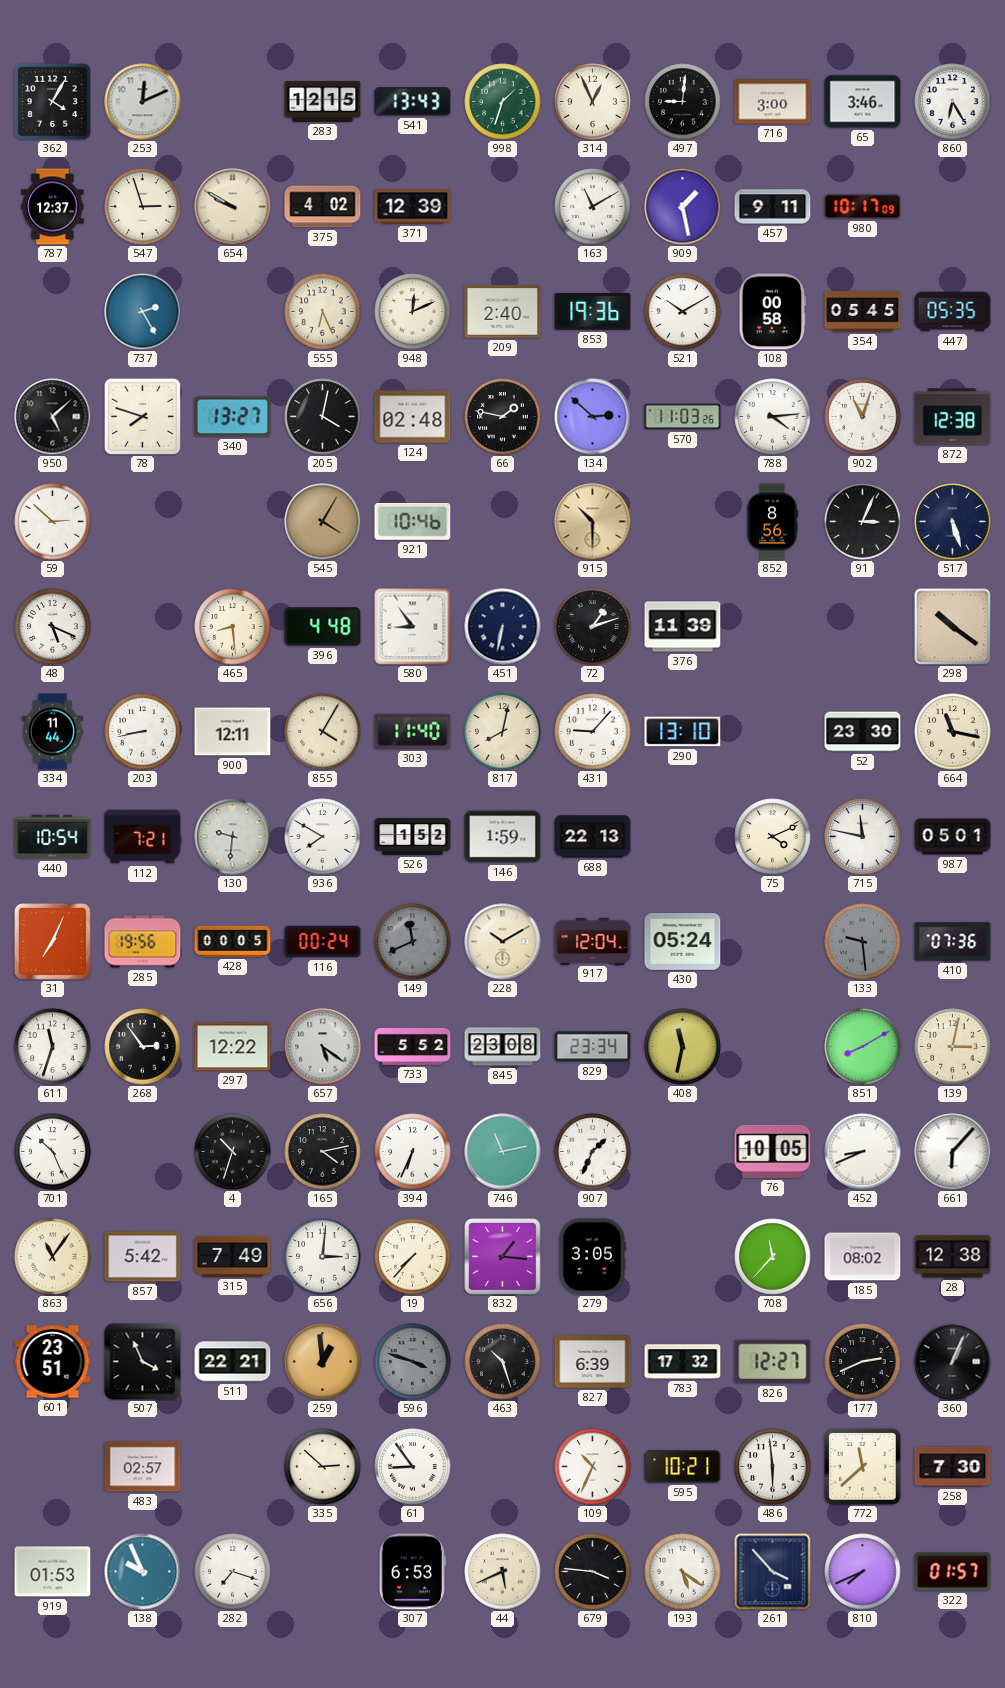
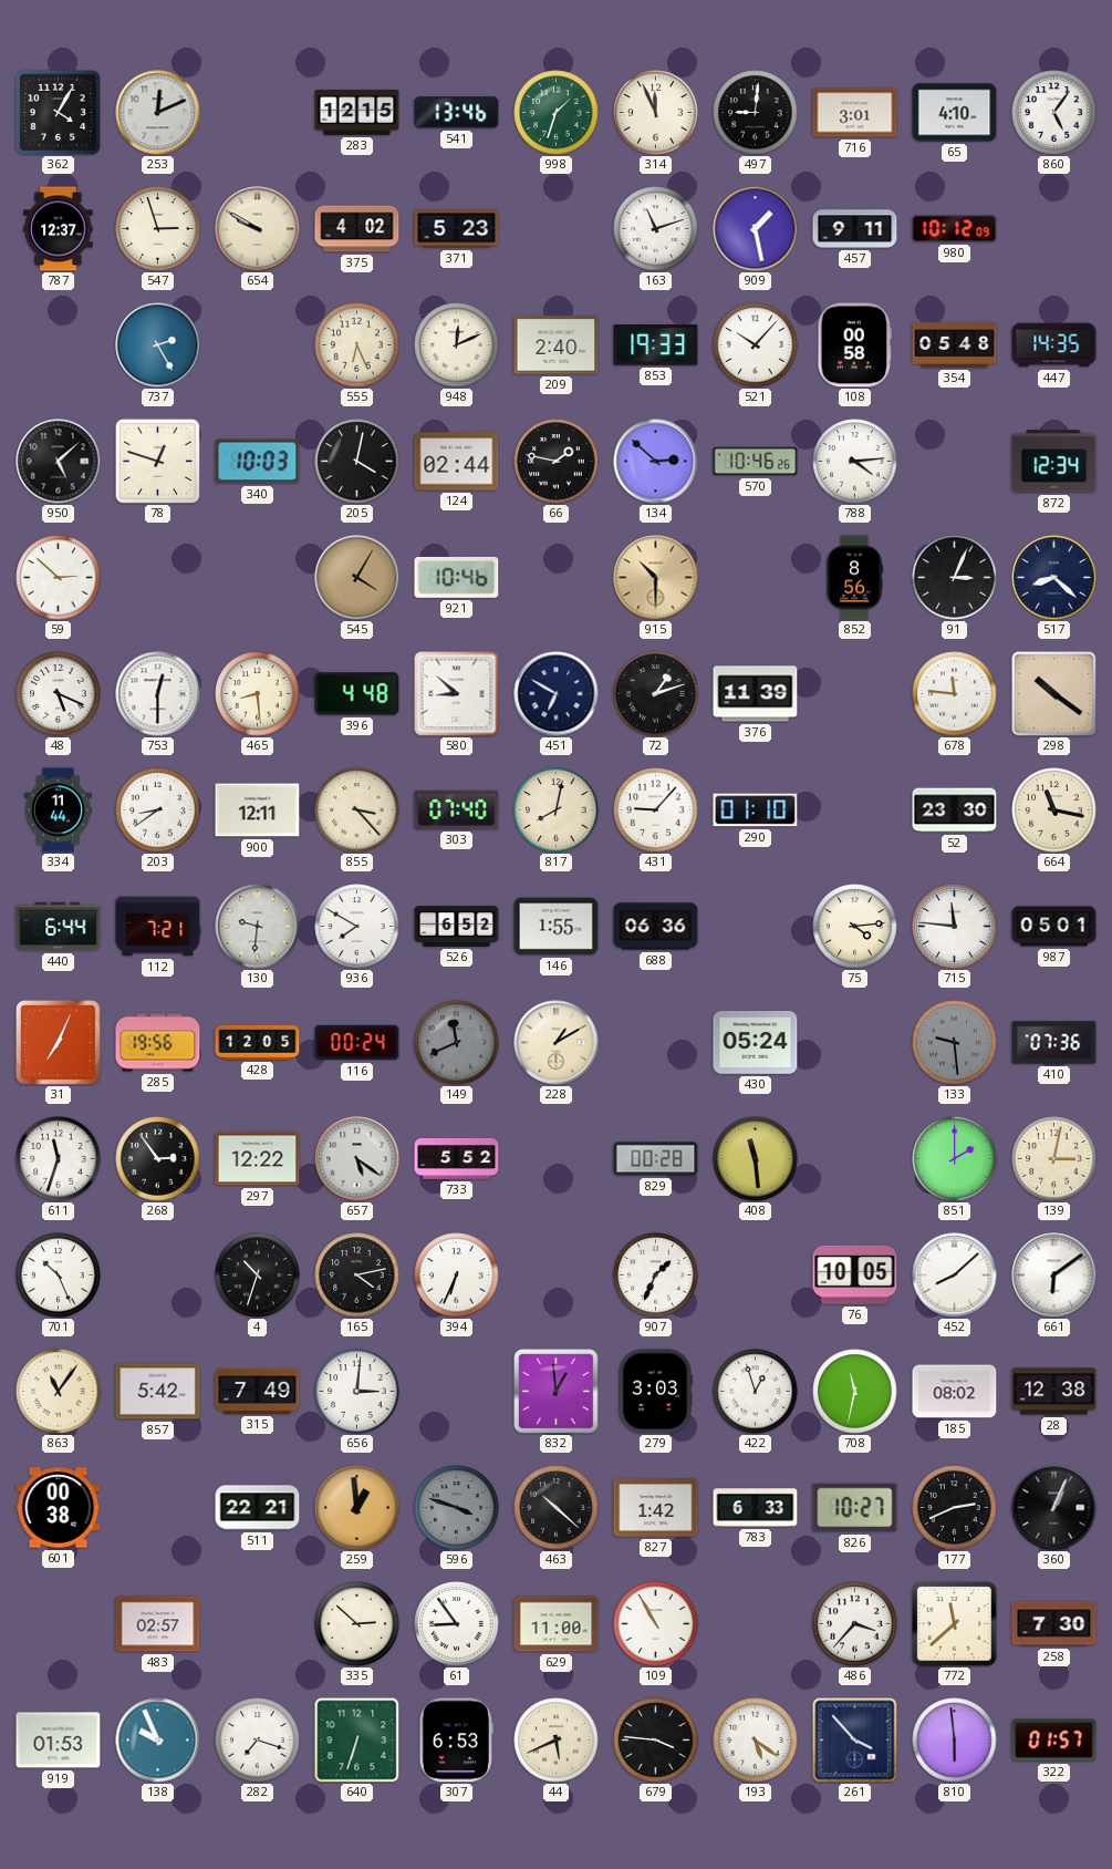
541: 13:43 -> 13:46 (457, 113)
314: 12:56 -> 11:56 (656, 113)
716: 3:00 -> 3:01 (855, 113)
65: 3:46 -> 4:10 (955, 113)
860: 6:25 -> 5:06 (1054, 113)
371: 12:39 -> 5:23 (457, 229)
163: 11:10 -> 11:12 (656, 229)
980: 10:17 -> 10:12 (955, 229)
853: 19:36 -> 19:33 (656, 345)
521: 10:10 -> 10:07 (756, 345)
354: 05:45 -> 05:48 (955, 345)
447: 05:35 -> 14:35 (1054, 345)
78: 7:48 -> 12:48 (157, 461)
340: 13:27 -> 10:03 (258, 462)
124: 02:48 -> 02:44 (457, 462)
570: 11:03 -> 10:46 (756, 462)
902: 11:03 -> none (863, 417)
872: 12:38 -> 12:34 (1054, 462)
517: 5:27 -> 8:22 (1054, 578)
753: none -> 12:30 (158, 694)
580: 8:54 -> 8:52 (457, 694)
451: 6:32 -> 6:50 (557, 694)
678: none -> 11:46 (955, 694)
203: 8:43 -> 8:39 (158, 810)
855: 4:05 -> 3:23 (357, 810)
303: 11:40 -> 07:40 (457, 809)
290: 13:10 -> 01:10 (756, 810)
440: 10:54 -> 6:44 (59, 927)
526: 1:52 -> 6:52 (457, 927)
146: 1:59 -> 1:55 (557, 927)
688: 22:13 -> 06:36 (656, 927)
75: 4:11 -> 4:14 (855, 927)
715: 11:47 -> 11:46 (955, 927)
428: 00:05 -> 12:05 (258, 1042)
228: 10:10 -> 1:10 (557, 1043)
917: 12:04 -> none (593, 941)
845: 23:08 -> none (503, 1047)
829: 23:34 -> 00:28 (656, 1159)
408: 11:32 -> 11:29 (756, 1159)
851: 8:10 -> 2:00 (955, 1159)
746: 11:13 -> none (503, 1152)
452: 8:41 -> 8:08 (955, 1276)
661: 6:07 -> 6:09 (1054, 1276)
19: 7:37 -> none (413, 1257)
832: 1:16 -> 12:59 (557, 1392)
279: 3:05 -> 3:03 (655, 1392)
422: none -> 12:57 (756, 1392)
708: 11:37 -> 11:32 (855, 1392)
601: 23:51 -> 00:38 (59, 1508)
507: 3:56 -> none (143, 1362)
463: 10:27 -> 10:22 (557, 1508)
827: 6:39 -> 1:42 (656, 1508)
783: 17:32 -> 6:33 (756, 1508)
826: 12:27 -> 10:27 (855, 1508)
629: none -> 11:00 (557, 1624)
109: 10:34 -> 10:55 (656, 1624)
595: 10:21 -> none (683, 1467)
486: 5:59 -> 3:37 (855, 1624)
640: none -> 6:33 (356, 1739)
810: 7:41 -> 5:59 (955, 1741)
